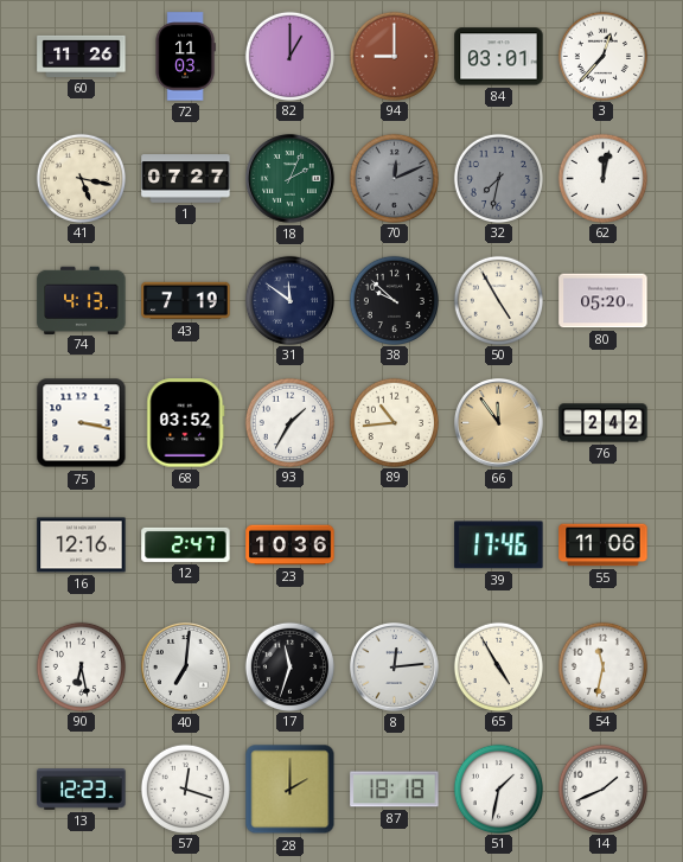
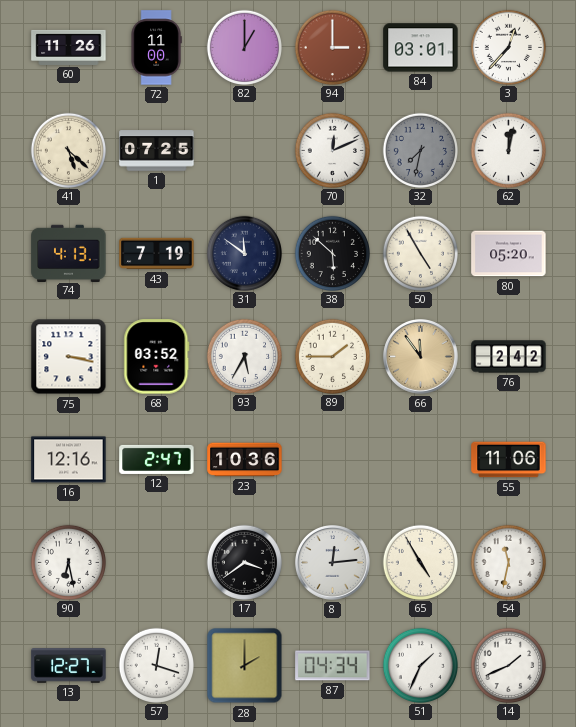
72: 11:03 -> 11:00 (156, 48)
94: 9:00 -> 3:00 (332, 47)
41: 5:17 -> 5:22 (68, 150)
1: 07:27 -> 07:25 (157, 151)
18: 2:04 -> none (291, 179)
70 dial: grey -> white (332, 150)
38: 9:52 -> 5:52 (332, 253)
93: 1:35 -> 5:35 (244, 356)
89: 10:44 -> 1:45 (332, 356)
39: 17:46 -> none (499, 545)
40: 7:01 -> none (186, 668)
17: 11:33 -> 3:39 (244, 562)
13: 12:23 -> 12:27 (69, 666)
87: 18:18 -> 04:34 (333, 666)
51: 1:32 -> 1:34 (420, 665)
